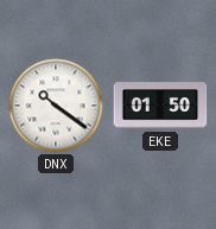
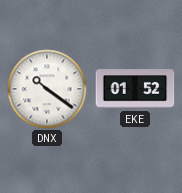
EKE: 01:50 -> 01:52 (135, 89)
